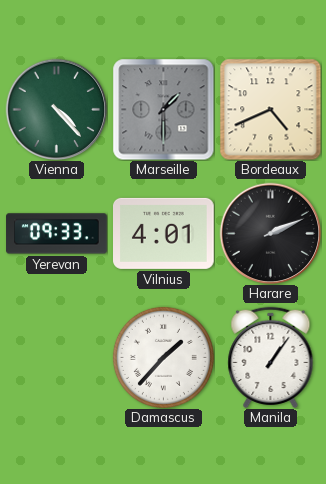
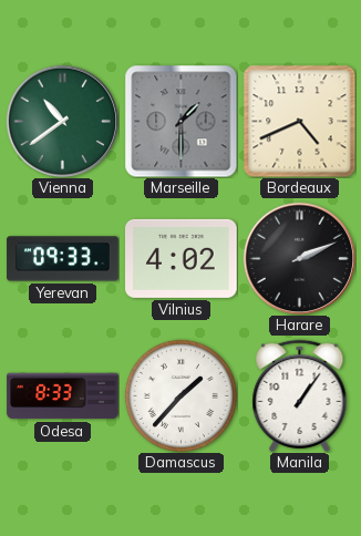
Vienna: 4:23 -> 10:39 (62, 121)
Vilnius: 4:01 -> 4:02 (182, 258)
Odesa: none -> 8:33 (63, 396)
